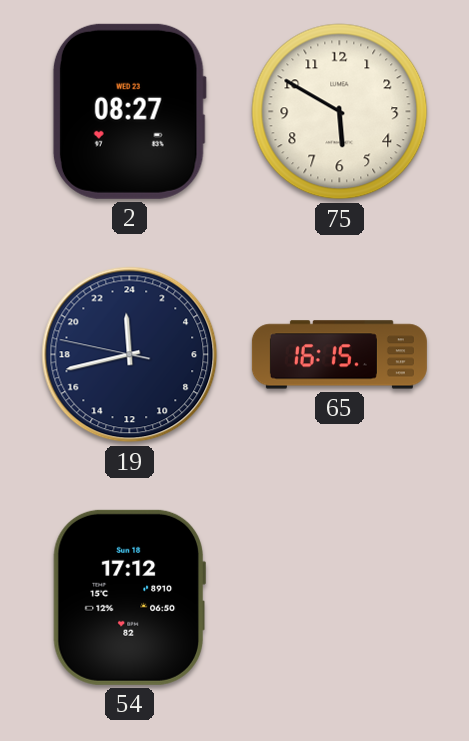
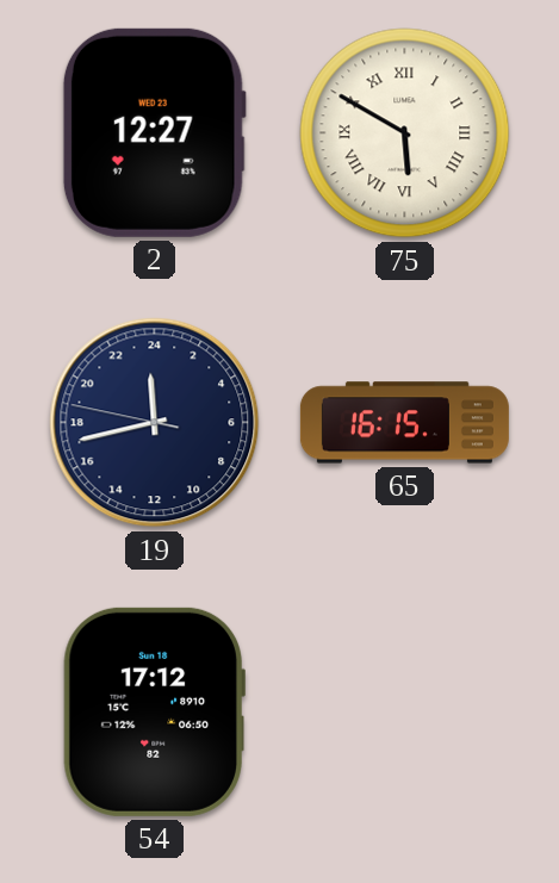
2: 08:27 -> 12:27 (154, 132)
75 numerals: Arabic -> Roman (405, 133)
